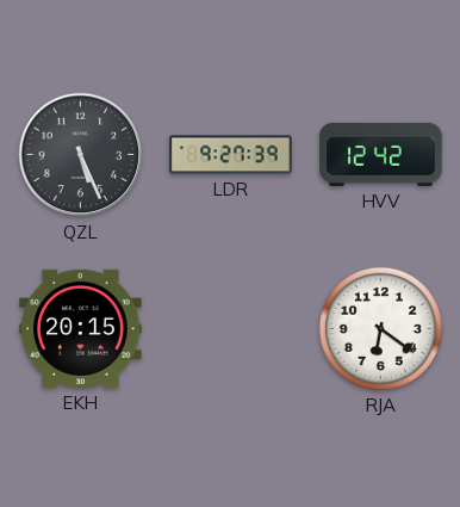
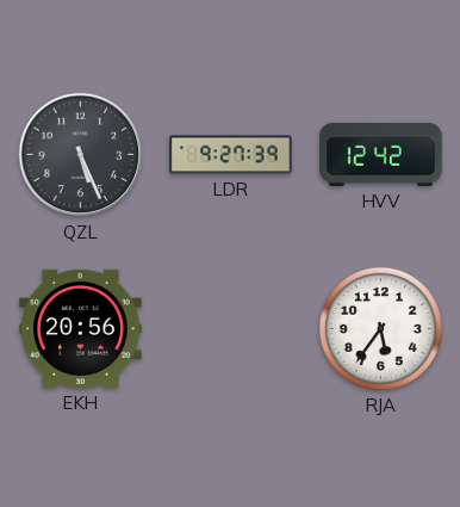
EKH: 20:15 -> 20:56 (81, 328)
RJA: 6:21 -> 5:36 (380, 328)
